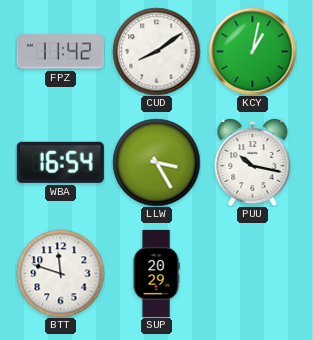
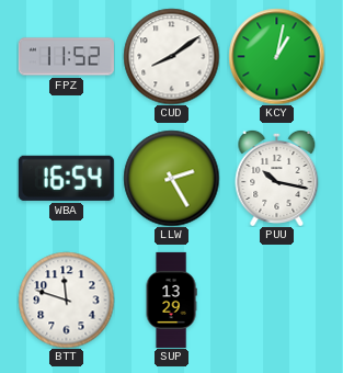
FPZ: 11:42 -> 11:52 (66, 57)
LLW: 3:25 -> 2:25 (171, 178)
SUP: 20:29 -> 13:29 (171, 299)
